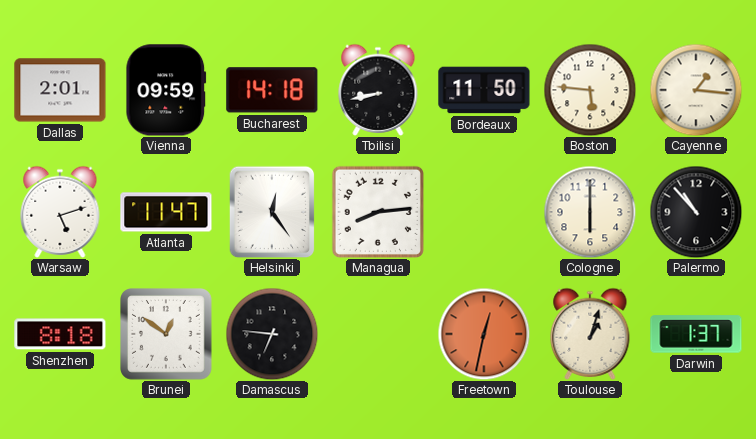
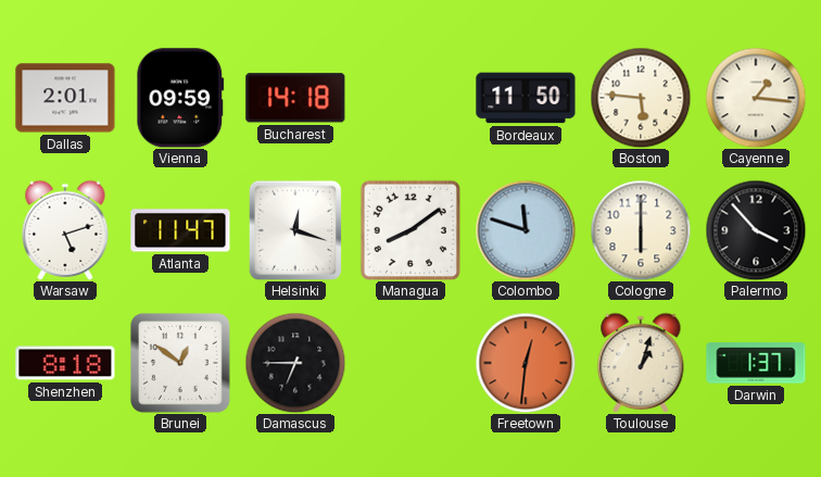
Tbilisi: 8:43 -> none (378, 90)
Helsinki: 12:24 -> 12:18 (295, 230)
Managua: 8:14 -> 8:09 (410, 230)
Colombo: none -> 11:48 (526, 230)
Palermo: 10:53 -> 3:53 (756, 230)
Damascus: 6:46 -> 6:45 (295, 363)
Freetown: 12:32 -> 12:31 (526, 363)
